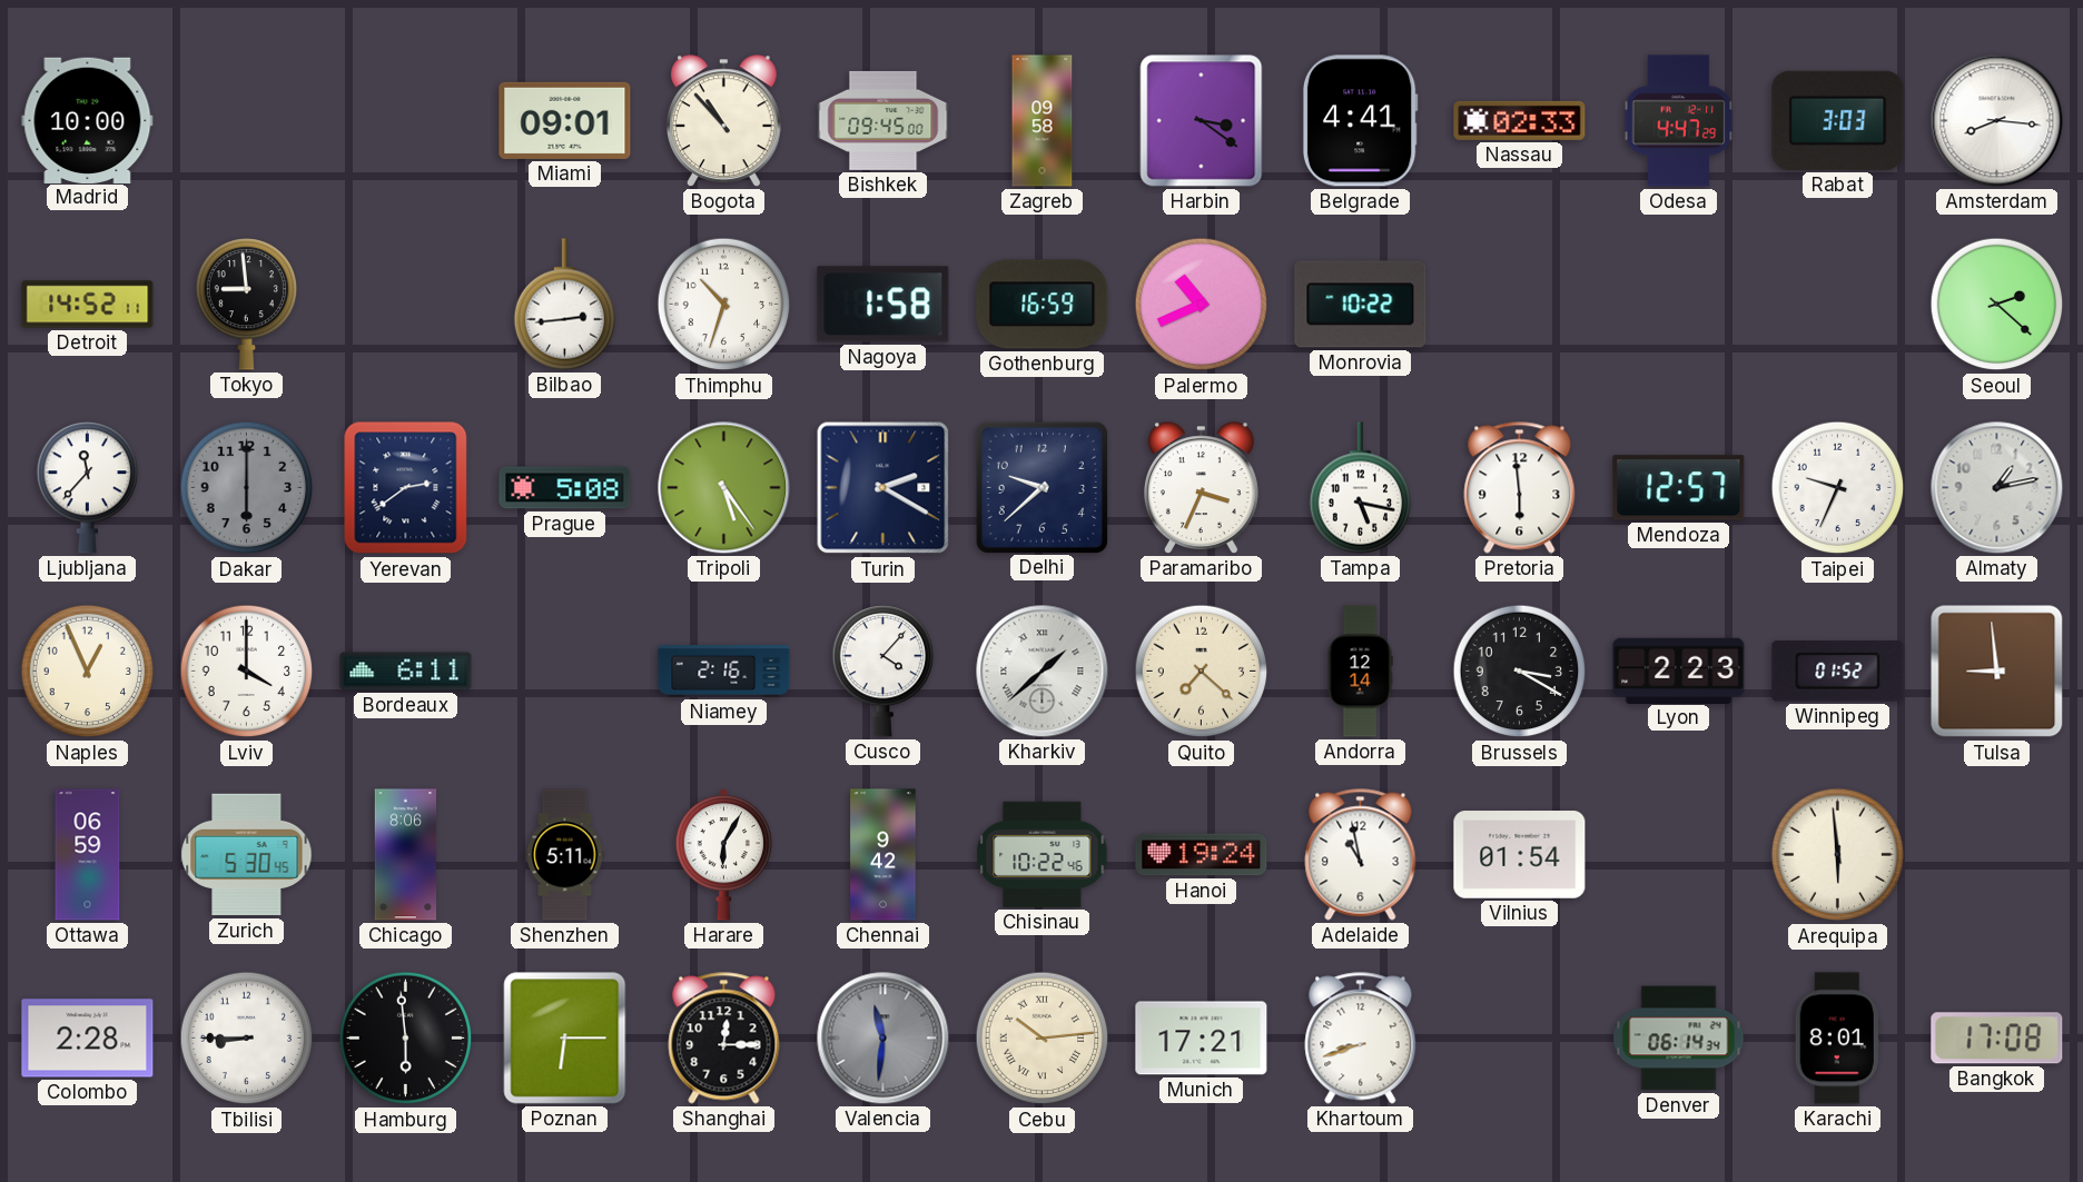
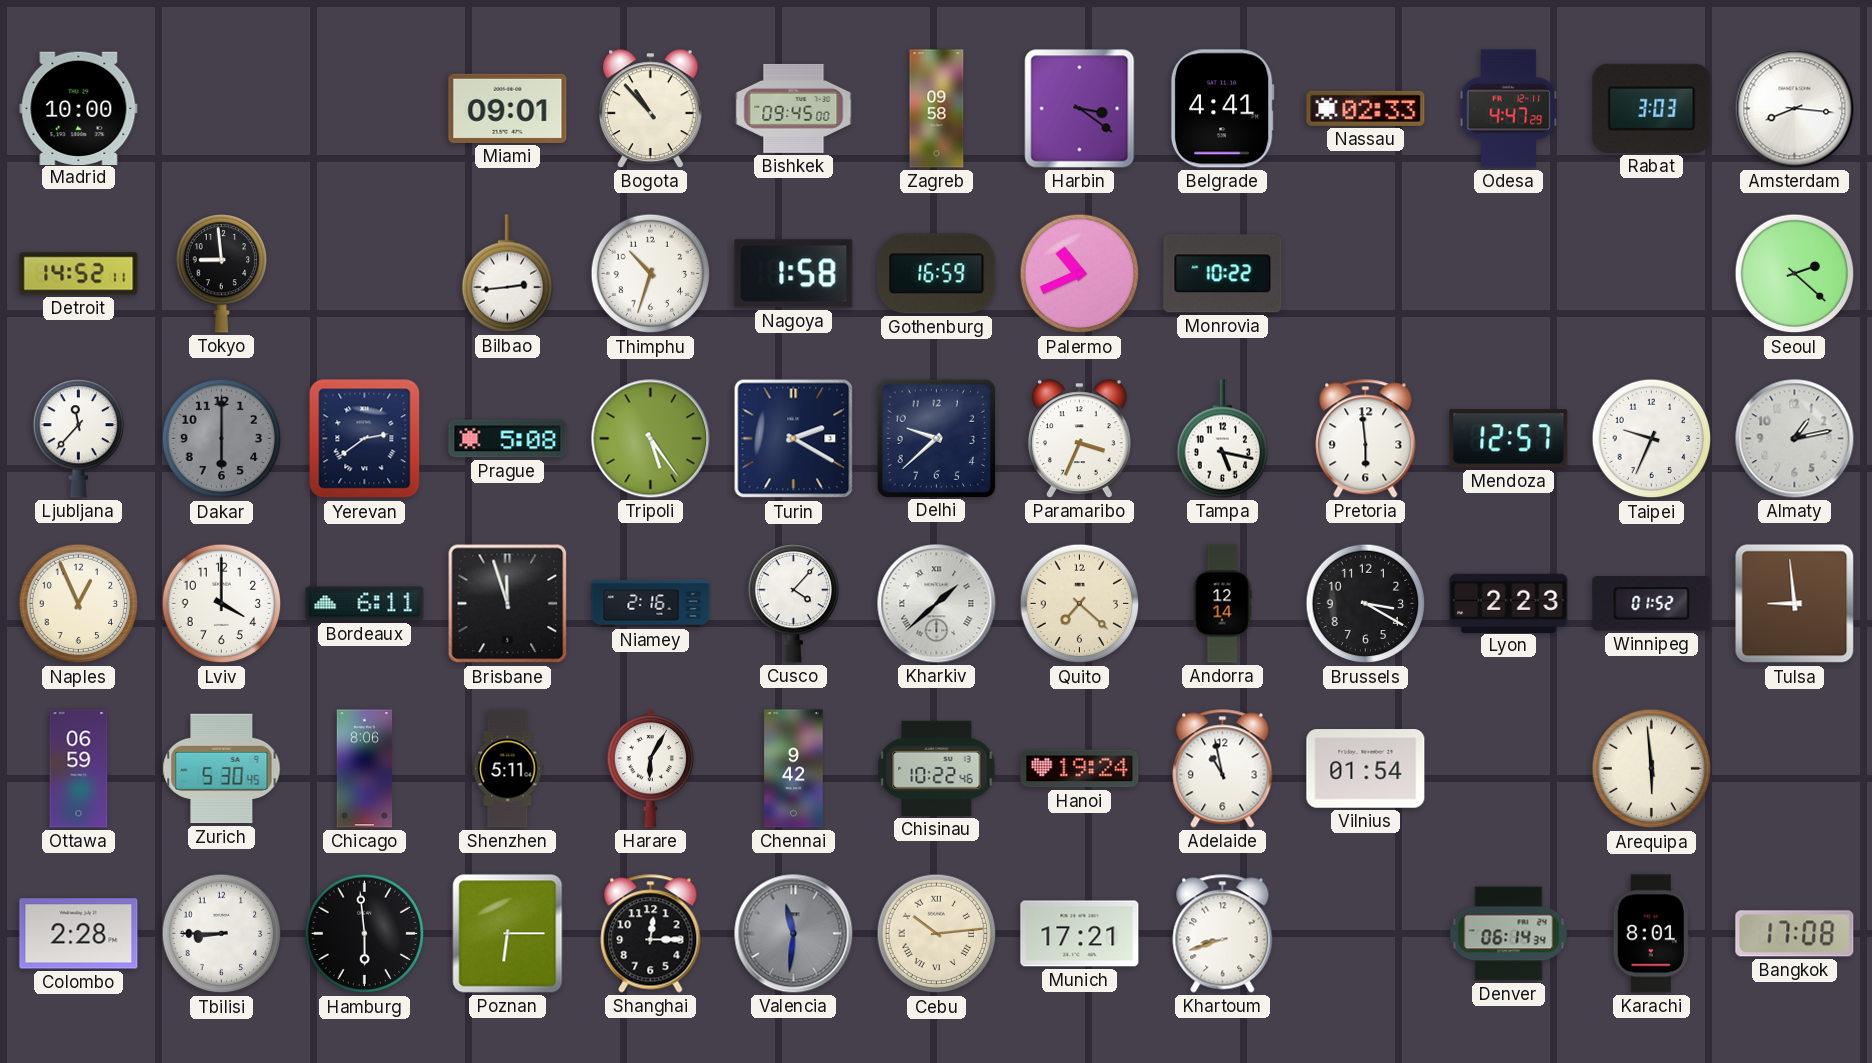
Brisbane: none -> 11:57 (508, 604)
